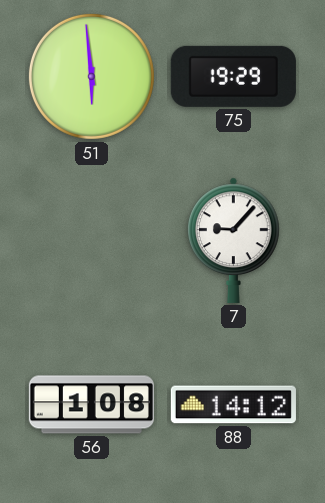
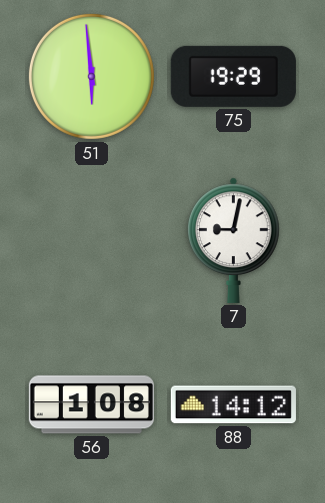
7: 9:07 -> 9:02 (234, 240)
